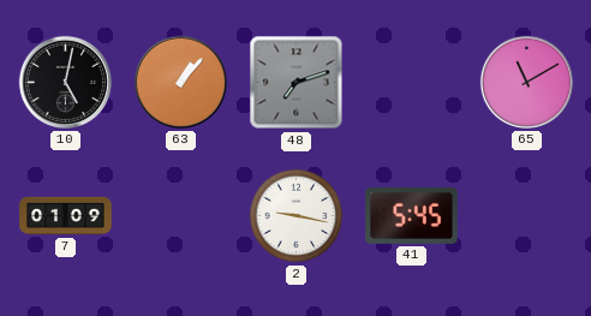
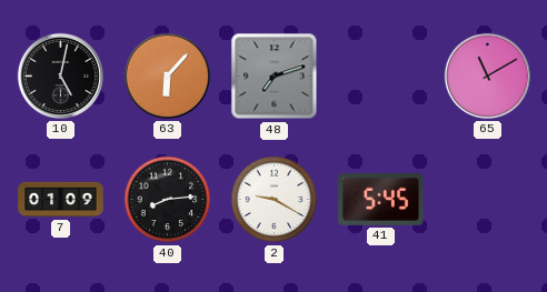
63: 1:07 -> 6:07 (167, 75)
40: none -> 8:14 (168, 200)
2: 9:17 -> 9:20 (275, 200)
